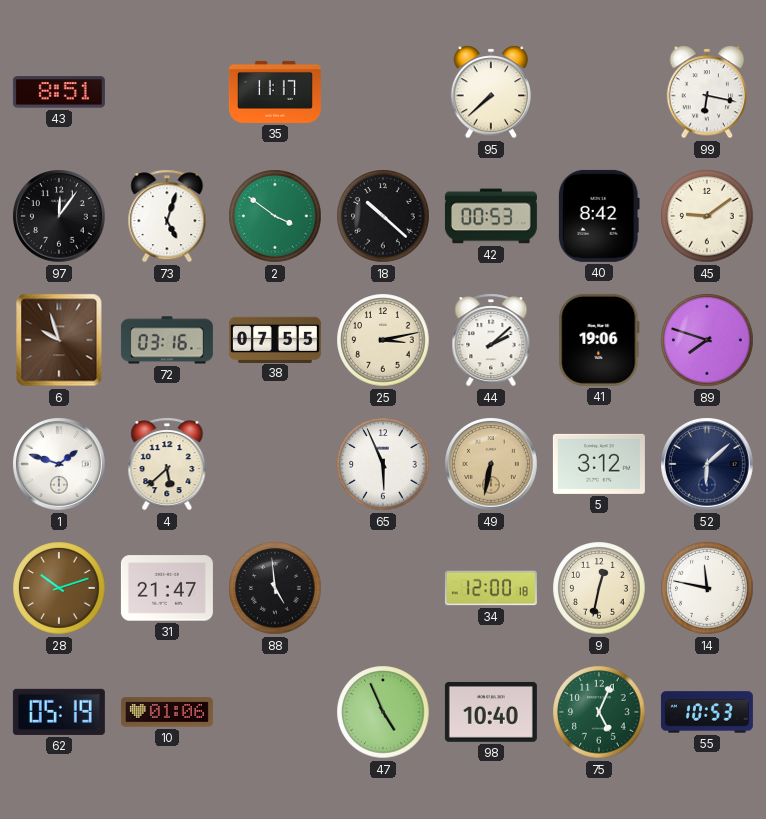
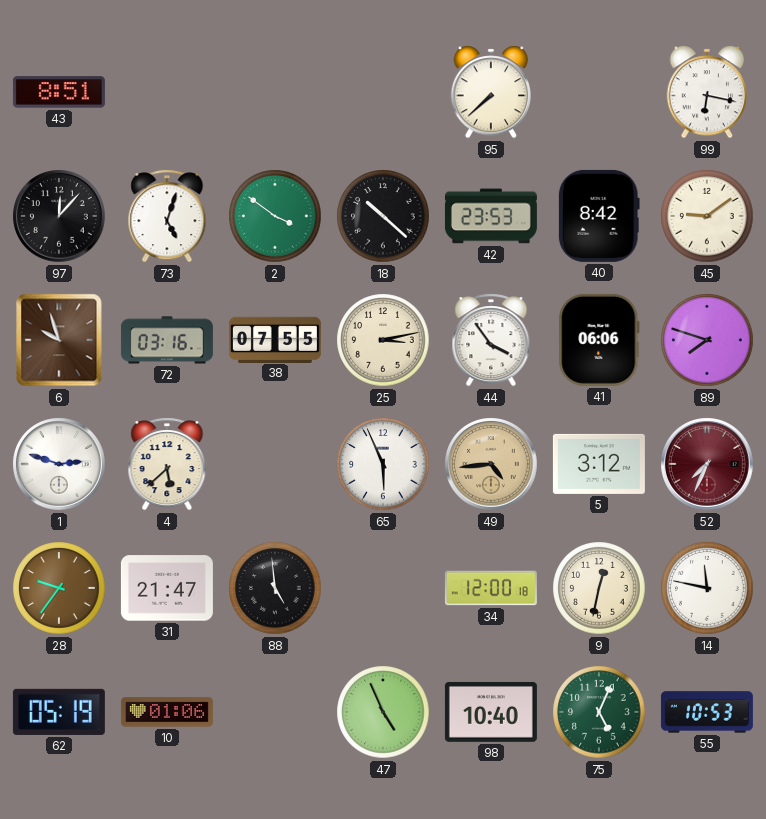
35: 11:17 -> none (275, 92)
97: 12:06 -> 12:07 (59, 216)
42: 00:53 -> 23:53 (491, 216)
44: 2:08 -> 3:54 (491, 340)
41: 19:06 -> 06:06 (599, 340)
1: 1:48 -> 2:48 (59, 464)
49: 6:32 -> 4:44 (491, 464)
52: 6:08 -> 7:34 (707, 464)
52 dial: navy -> burgundy (707, 464)
28: 10:12 -> 9:36 (59, 588)
